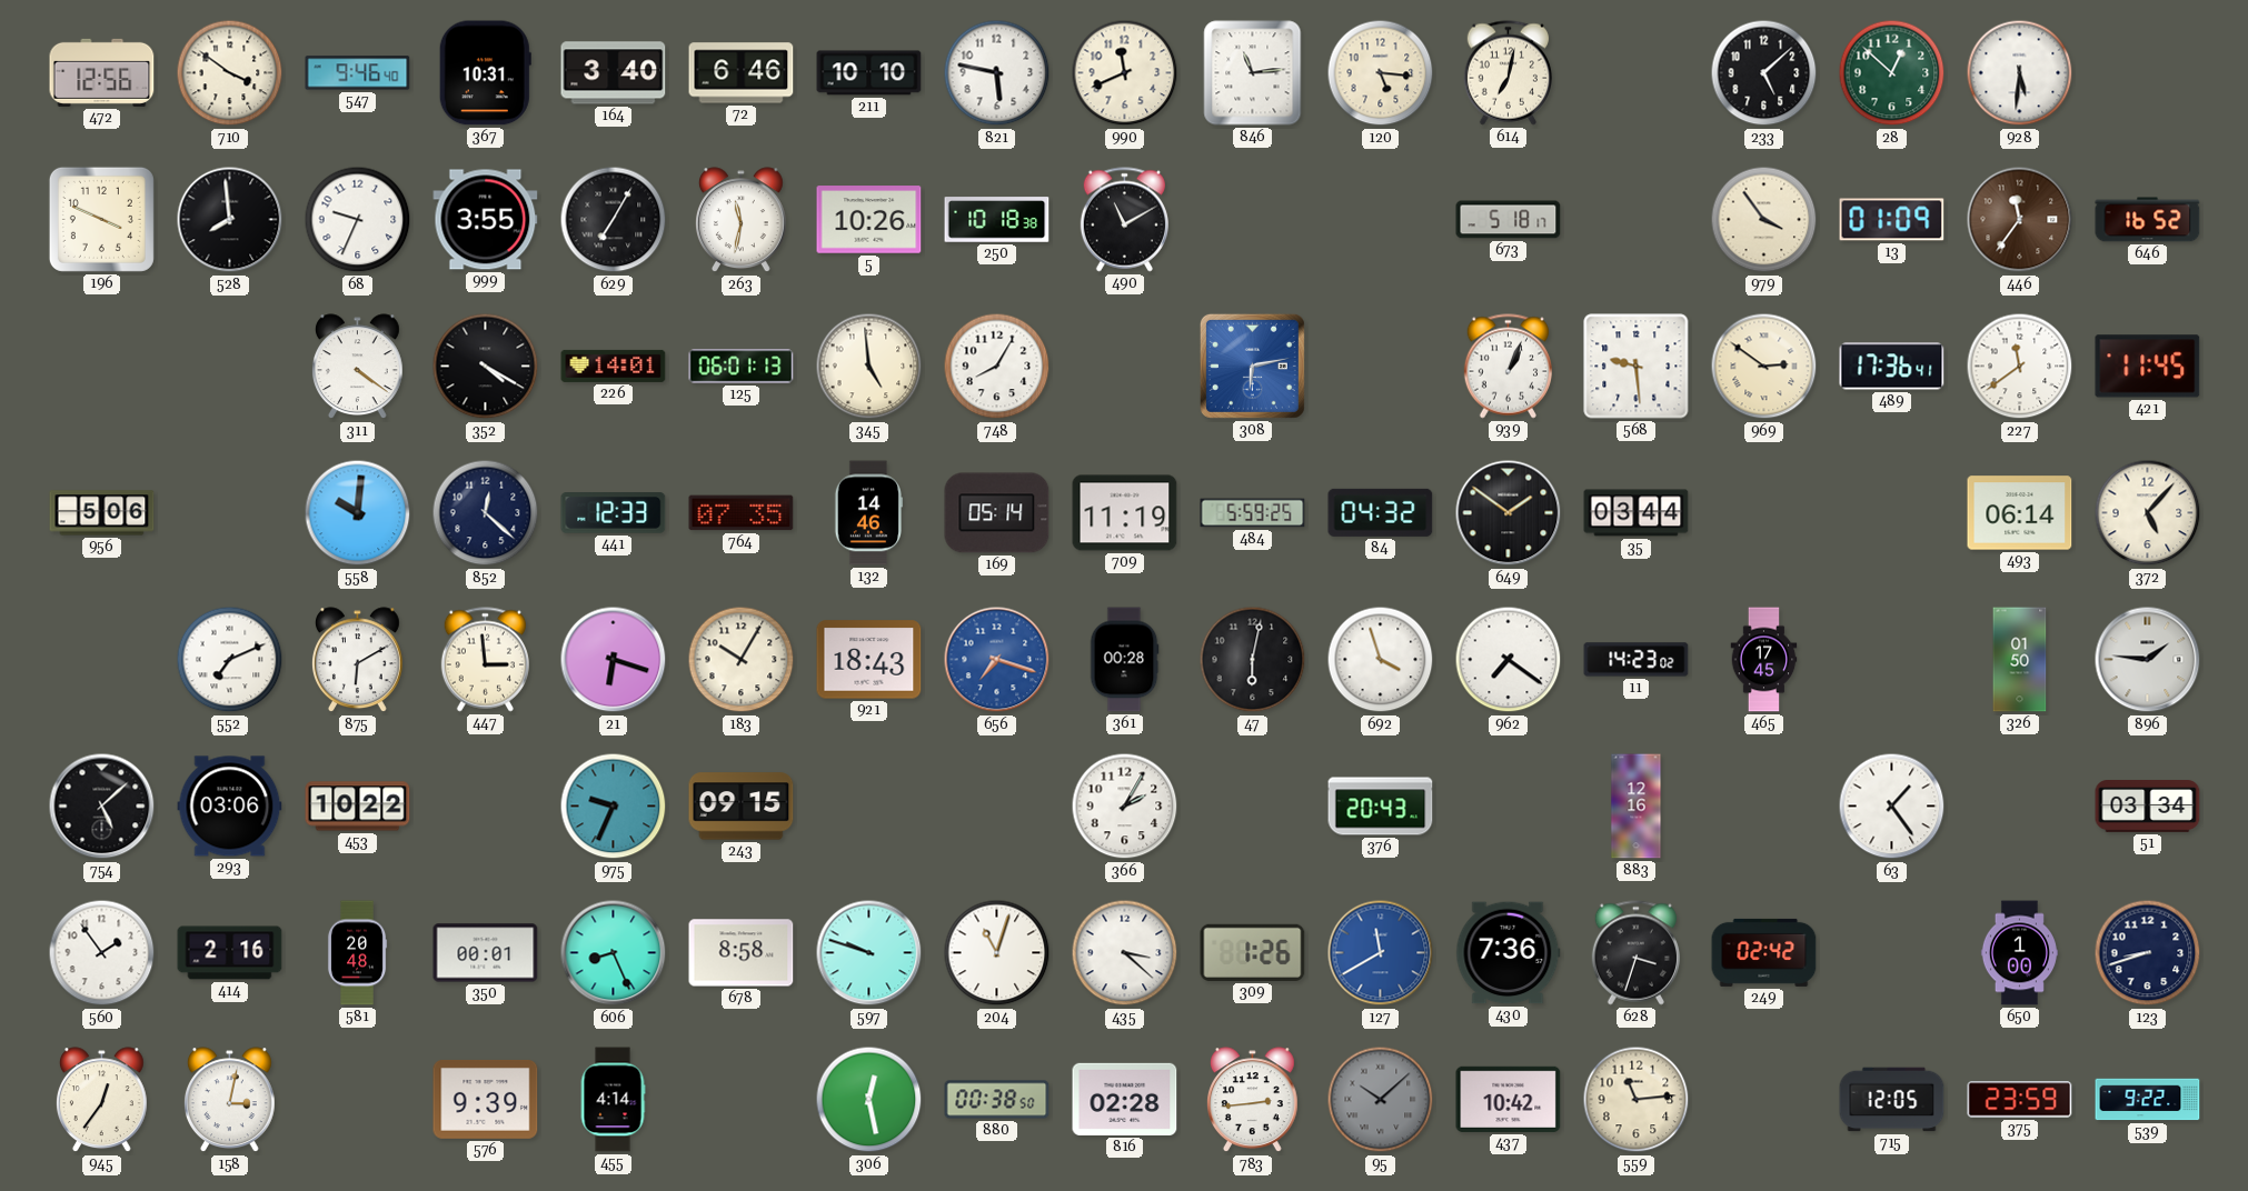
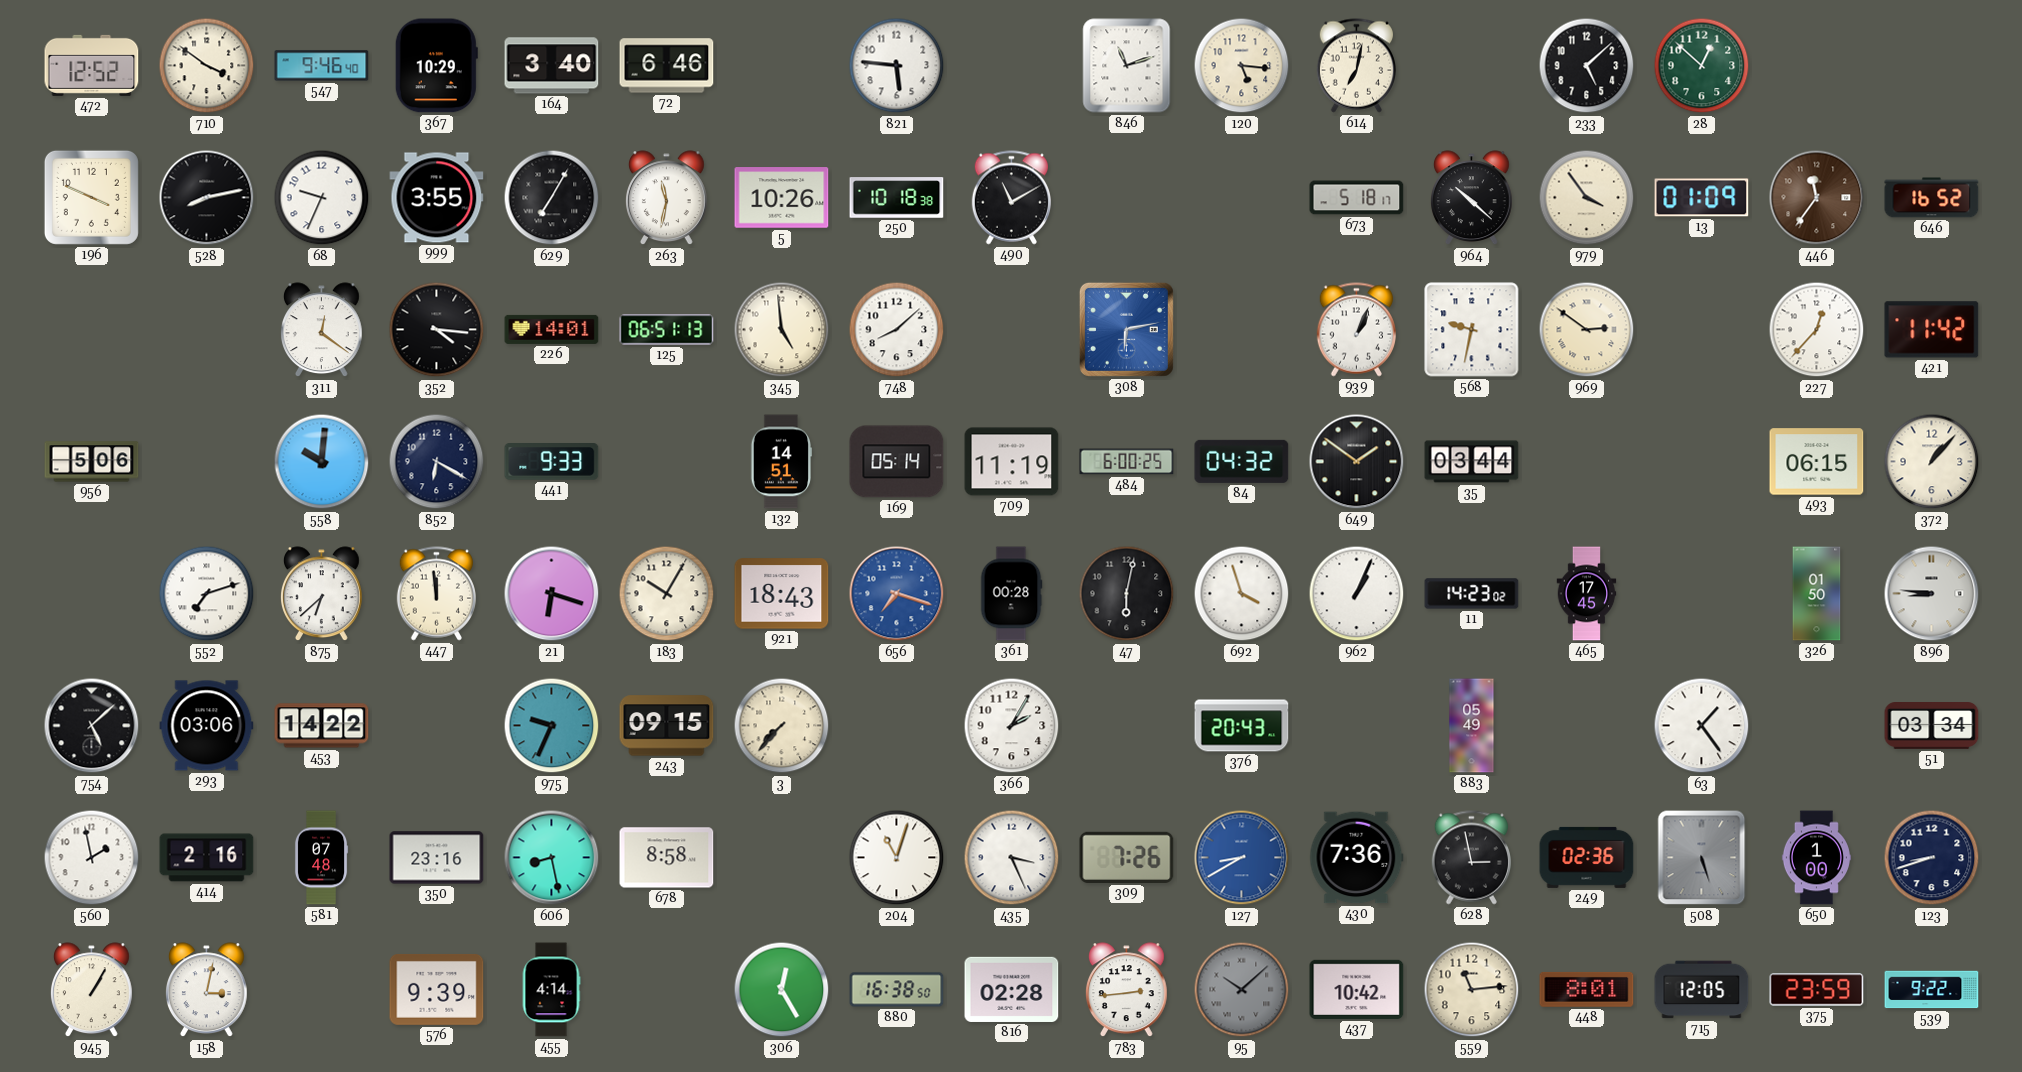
472: 12:56 -> 12:52 (92, 65)
367: 10:31 -> 10:29 (436, 66)
211: 10:10 -> none (869, 73)
821: 5:47 -> 5:46 (897, 66)
990: 11:41 -> none (1125, 73)
846: 11:14 -> 11:12 (1127, 66)
928: 5:31 -> none (2020, 73)
528: 7:59 -> 8:13 (207, 198)
964: none -> 10:22 (1472, 198)
311: 4:21 -> 12:21 (322, 330)
352: 4:20 -> 4:16 (437, 330)
125: 06:01 -> 06:51 (667, 330)
748: 8:05 -> 8:08 (897, 330)
568: 9:29 -> 9:32 (1472, 330)
489: 17:36 -> none (1892, 367)
227: 11:39 -> 12:37 (1817, 330)
421: 11:45 -> 11:42 (1932, 330)
852: 12:22 -> 6:20 (437, 462)
441: 12:33 -> 9:33 (552, 462)
764: 07:35 -> none (742, 513)
132: 14:46 -> 14:51 (780, 462)
484: 5:59 -> 6:00 (1127, 462)
493: 06:14 -> 06:15 (1817, 462)
372: 5:07 -> 1:07 (1932, 462)
552: 7:11 -> 7:12 (207, 594)
875: 6:10 -> 6:38 (322, 594)
447: 2:59 -> 11:59 (436, 594)
962: 7:21 -> 1:04 (1357, 594)
896: 1:46 -> 8:46 (1932, 594)
453: 10:22 -> 14:22 (322, 726)
3: none -> 7:37 (782, 726)
883: 12:16 -> 05:49 (1472, 726)
560: 1:54 -> 1:58 (92, 858)
581: 20:48 -> 07:48 (321, 858)
350: 00:01 -> 23:16 (437, 858)
606: 8:26 -> 8:28 (552, 858)
597: 9:48 -> none (869, 953)
435: 3:22 -> 3:26 (1012, 858)
309: 1:26 -> 7:26 (1127, 857)
127: 11:40 -> 8:40 (1242, 858)
628: 3:33 -> 2:58 (1471, 858)
249: 02:42 -> 02:36 (1587, 857)
508: none -> 5:27 (1702, 858)
945: 12:36 -> 1:05 (92, 990)
306: 12:28 -> 12:25 (782, 990)
880: 00:38 -> 16:38 (897, 990)
448: none -> 8:01 (1587, 989)
